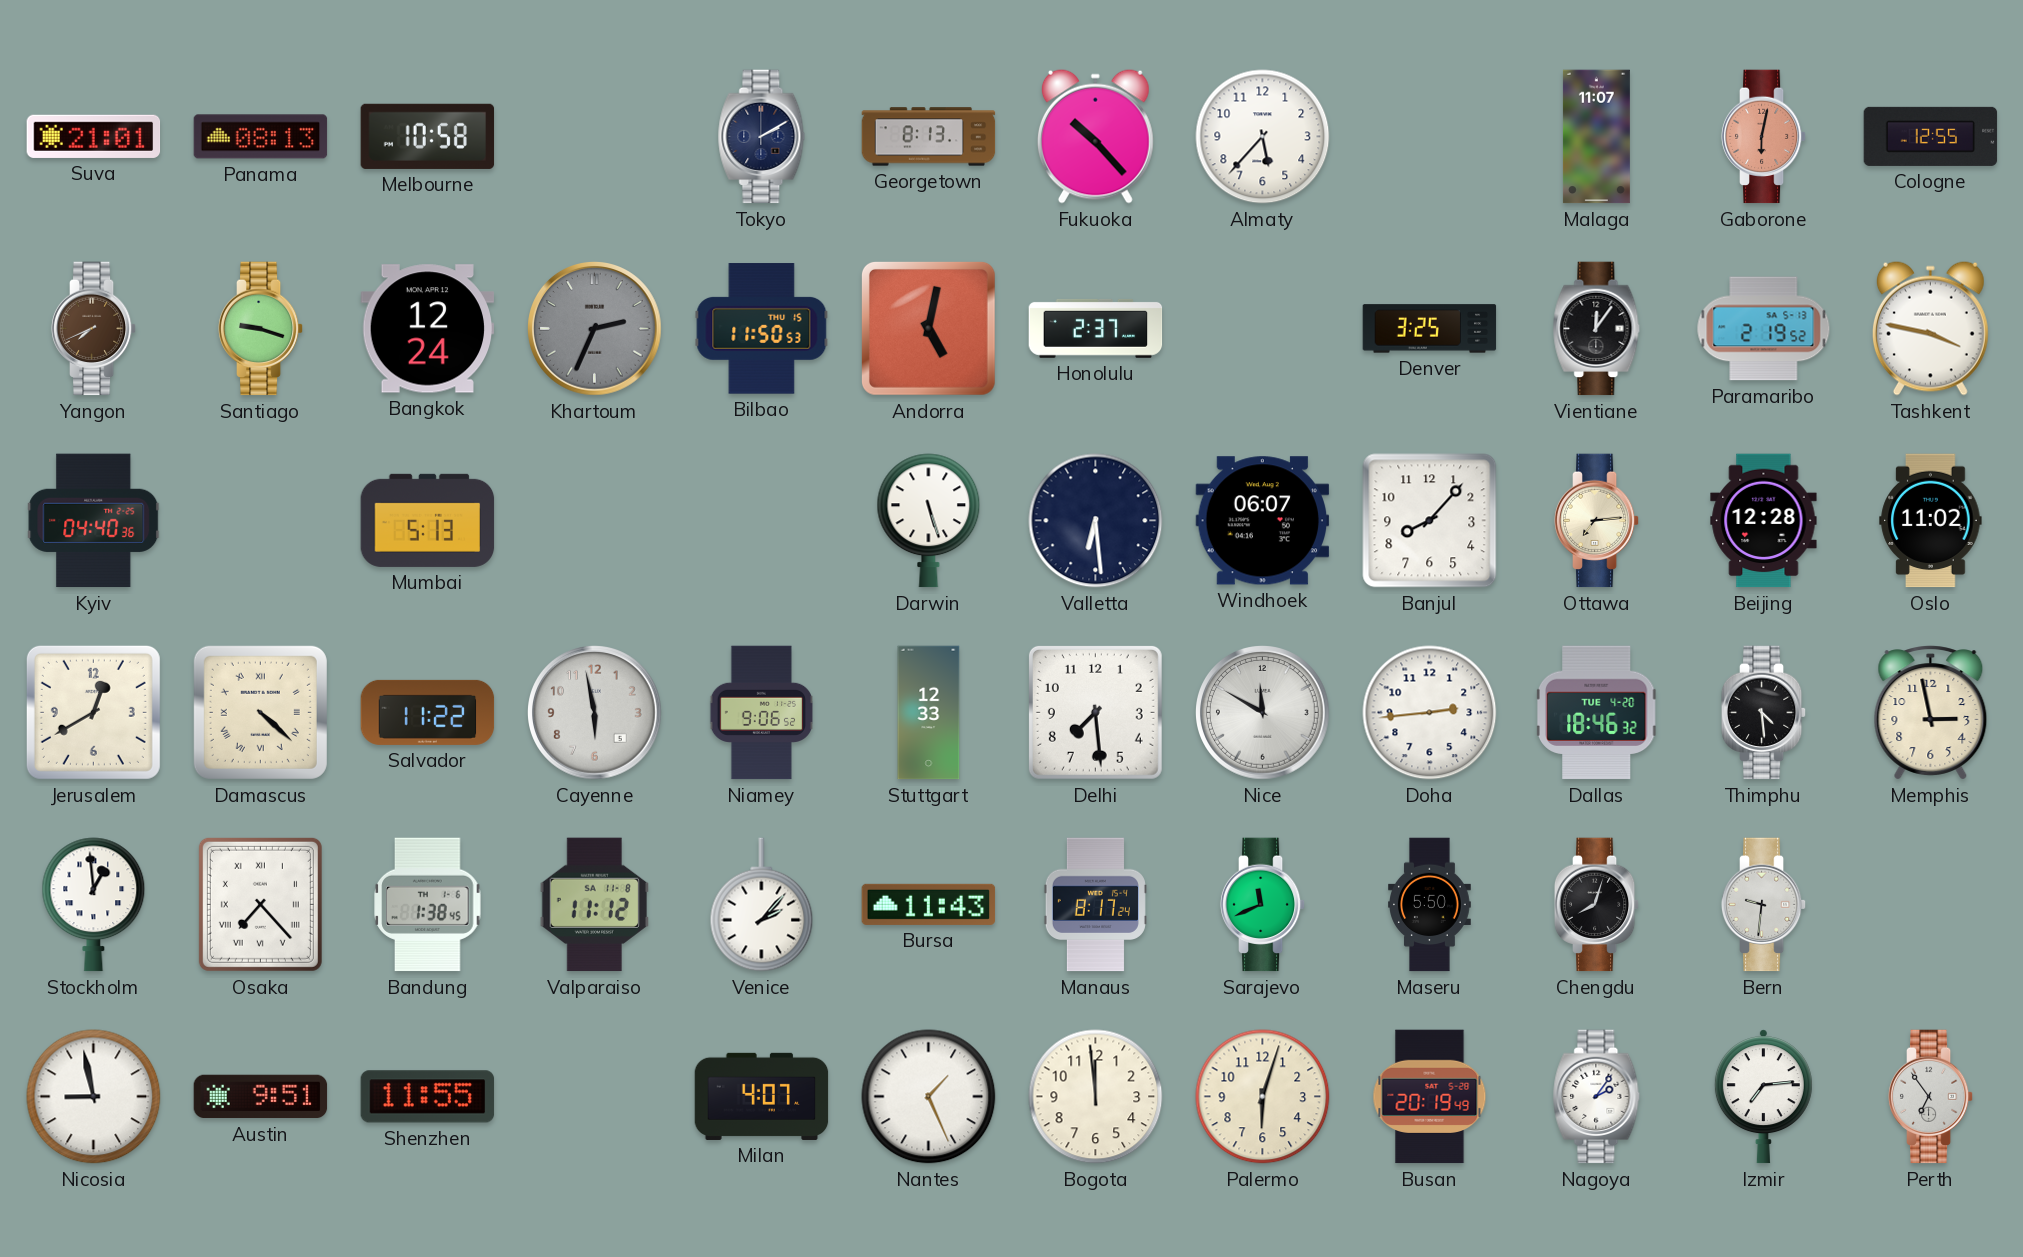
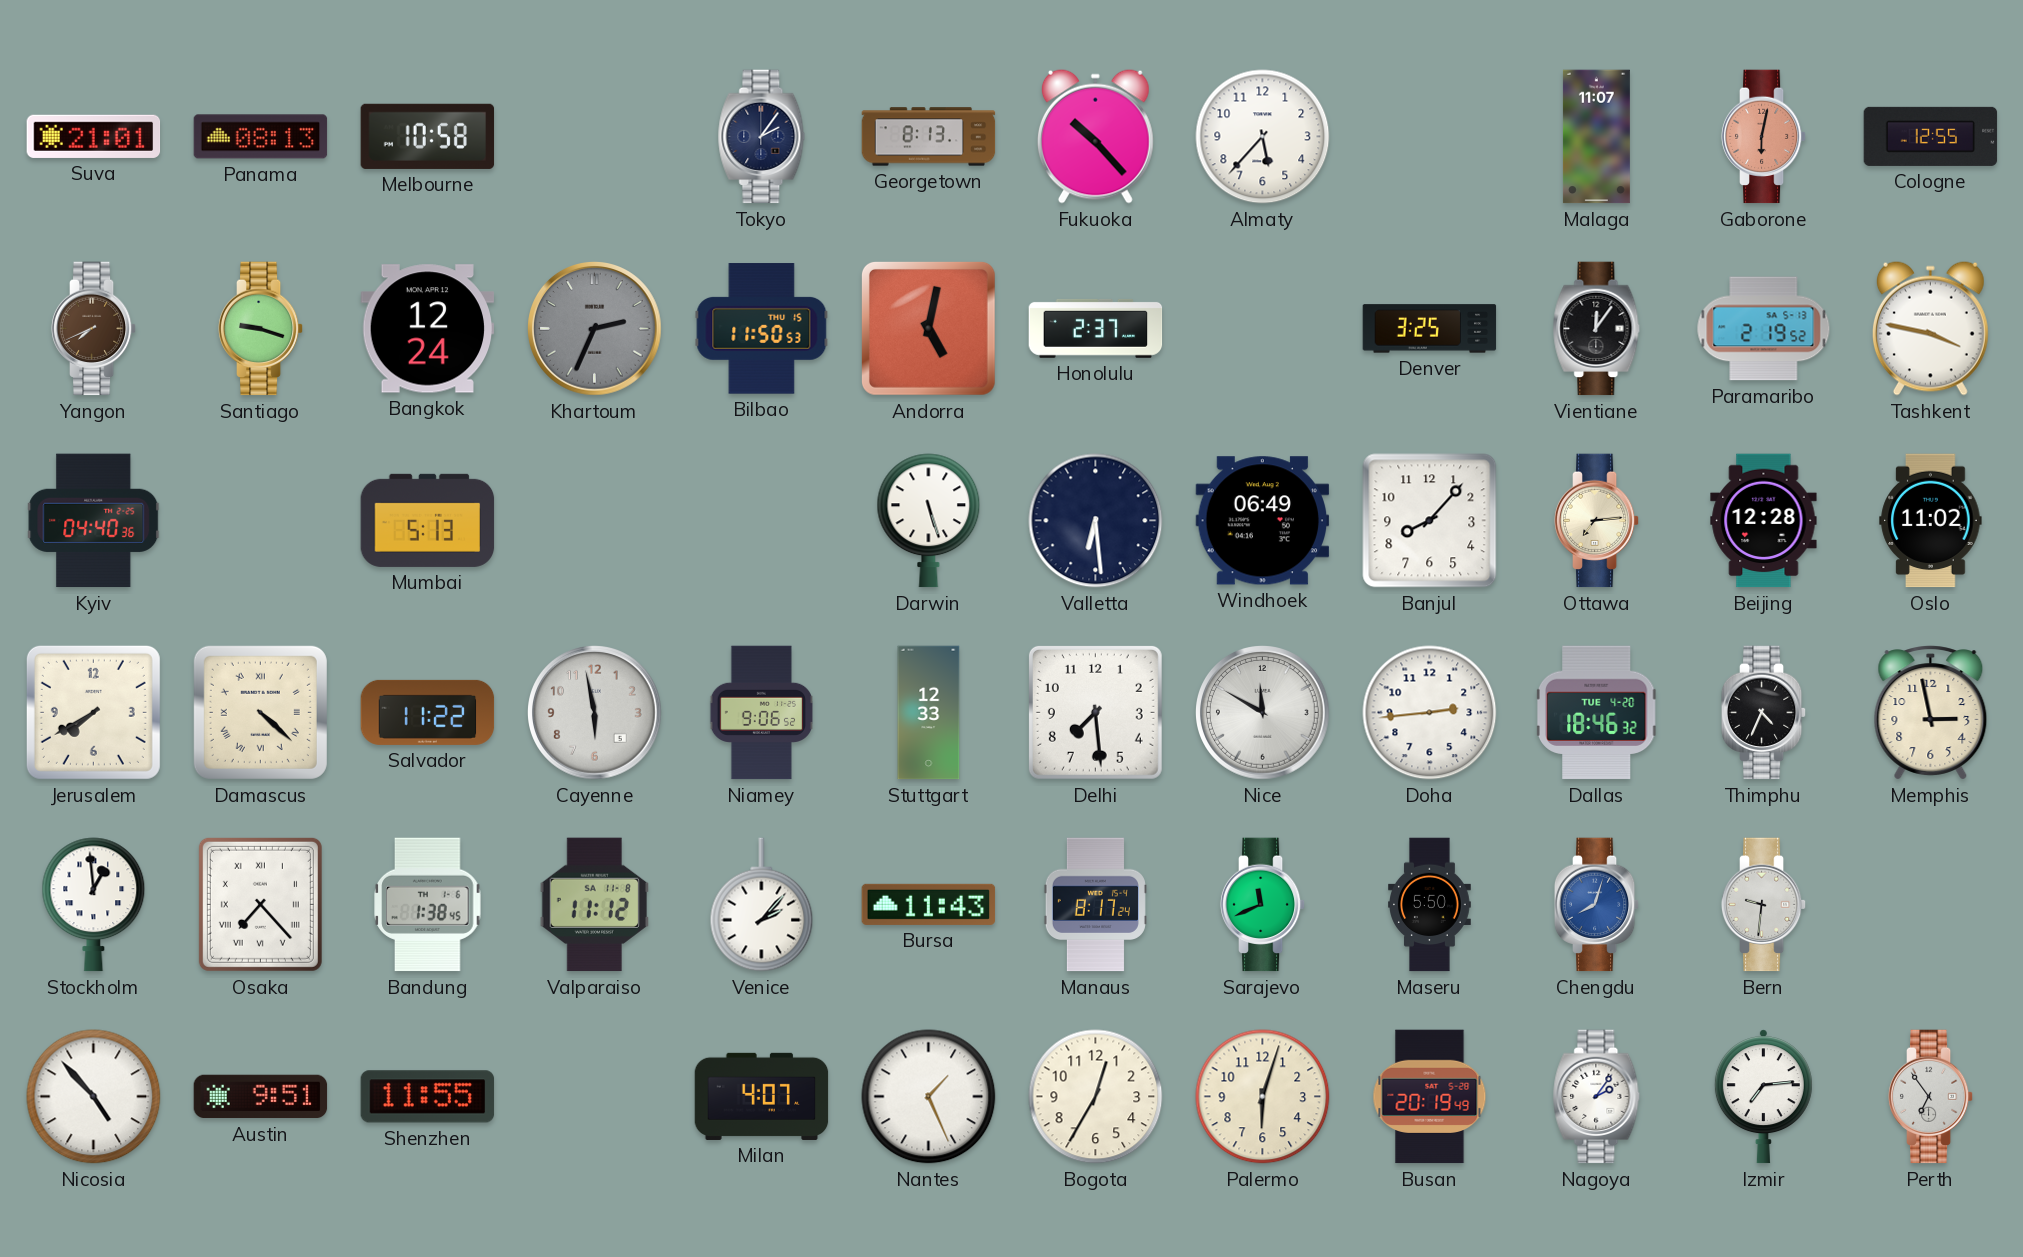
Tokyo: 2:10 -> 2:06 (762, 137)
Windhoek: 06:07 -> 06:49 (1263, 521)
Jerusalem: 12:40 -> 7:40 (93, 712)
Thimphu: 4:29 -> 4:34 (1764, 713)
Chengdu dial: black -> blue (1597, 905)
Nicosia: 8:58 -> 4:53 (94, 1097)
Bogota: 11:59 -> 12:35 (1096, 1097)
